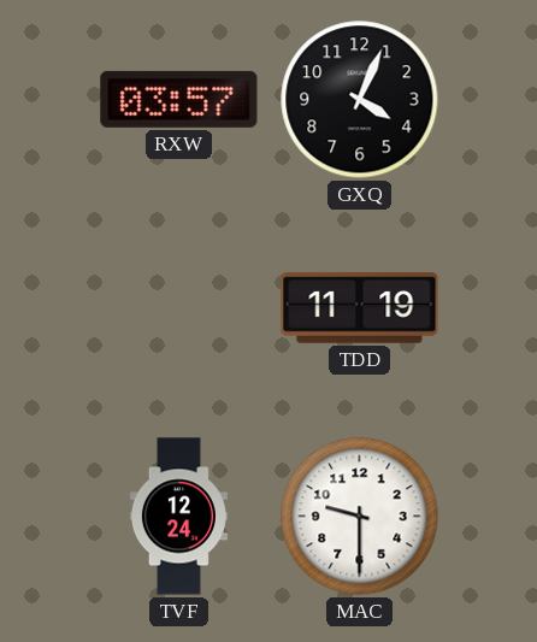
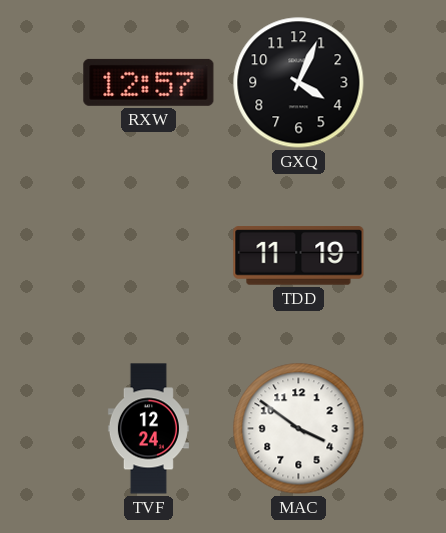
RXW: 03:57 -> 12:57 (149, 82)
MAC: 9:30 -> 3:51 (299, 429)
